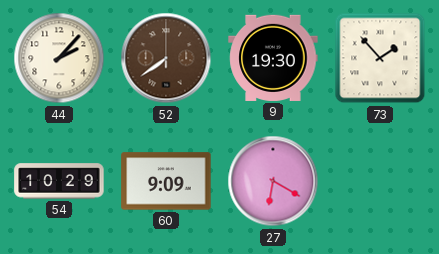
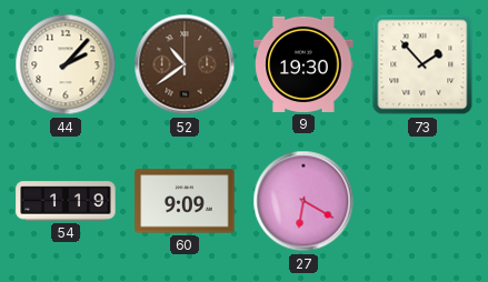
52: 7:39 -> 10:39 (185, 64)
54: 10:29 -> 1:19 (66, 201)
